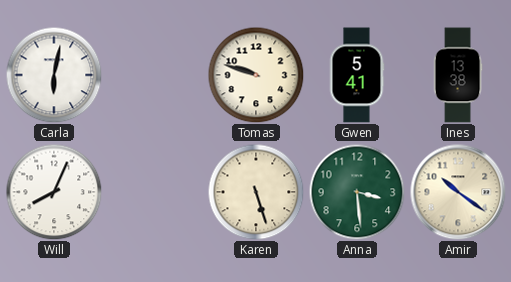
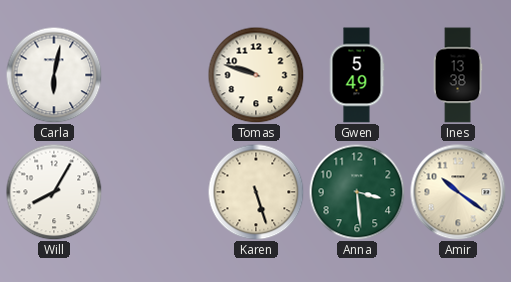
Gwen: 5:41 -> 5:49 (357, 75)
Will: 8:04 -> 8:05 (54, 192)
